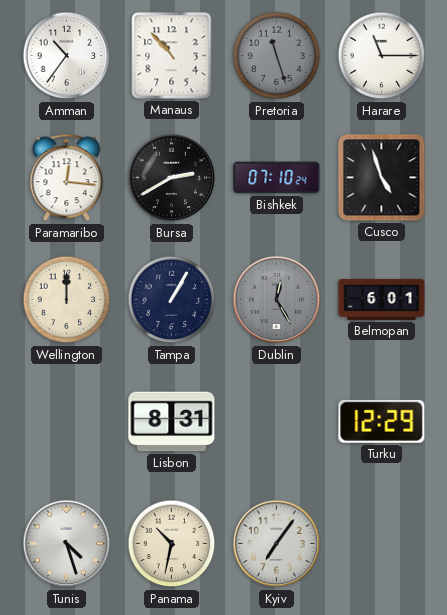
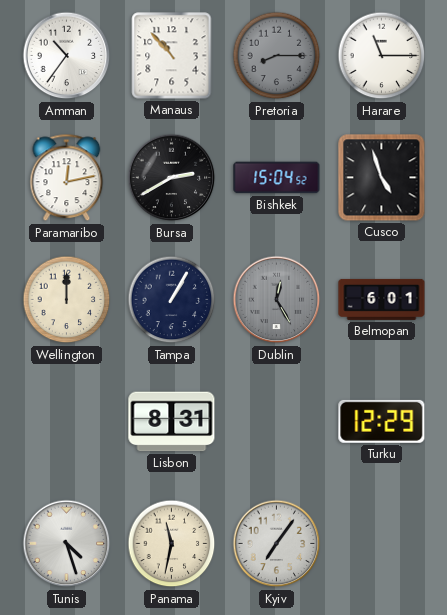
Pretoria: 11:27 -> 8:15 (277, 56)
Paramaribo: 12:16 -> 12:13 (67, 178)
Bishkek: 07:10 -> 15:04 (277, 178)
Panama: 10:32 -> 11:32 (172, 544)
